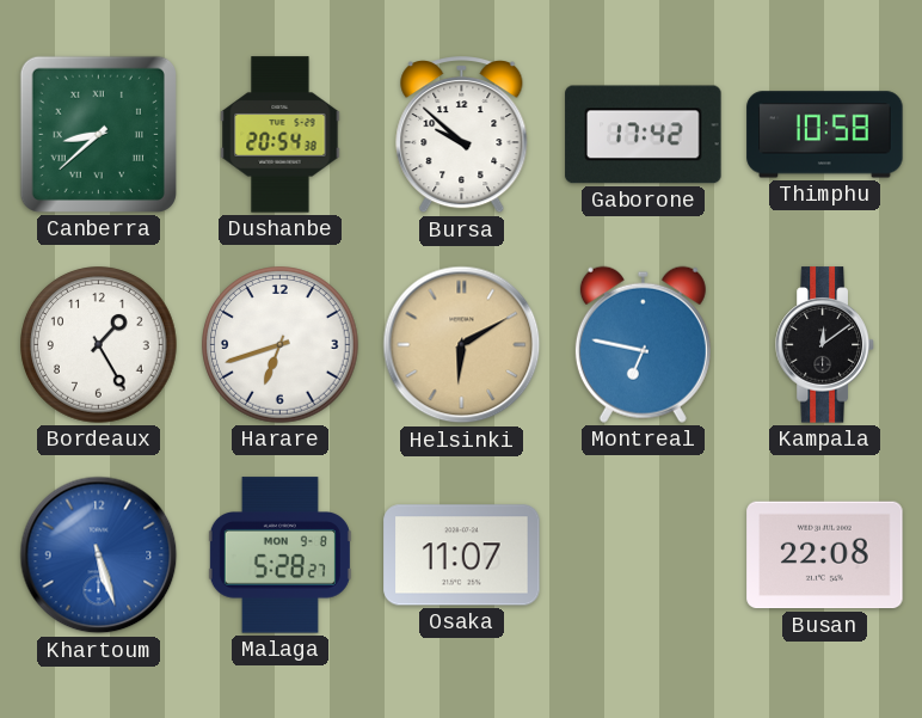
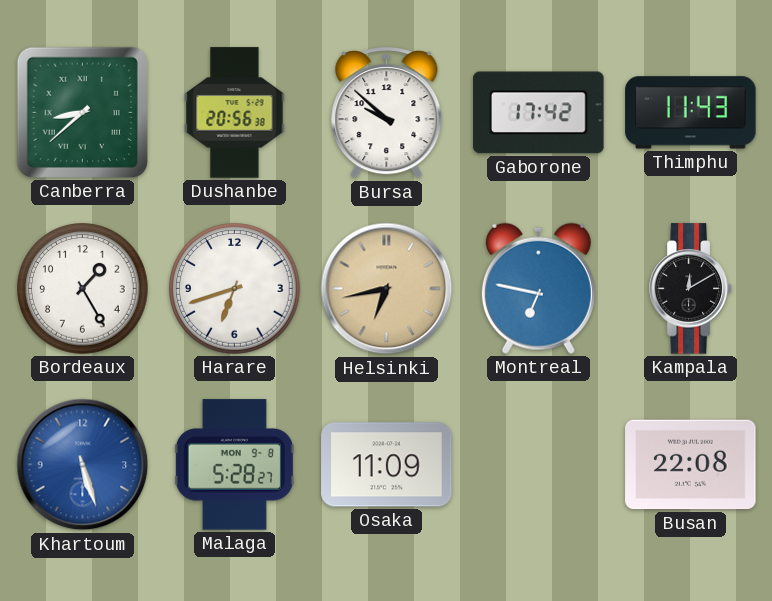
Dushanbe: 20:54 -> 20:56 (235, 113)
Thimphu: 10:58 -> 11:43 (691, 113)
Helsinki: 6:10 -> 6:43 (387, 289)
Kampala: 12:09 -> 12:10 (691, 289)
Osaka: 11:07 -> 11:09 (387, 465)
